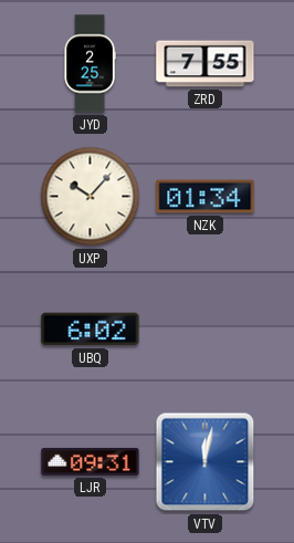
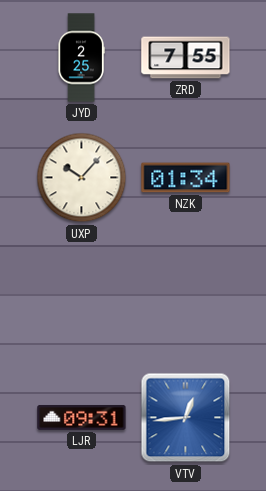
UBQ: 6:02 -> none (91, 330)
VTV: 12:02 -> 12:44 (186, 418)
